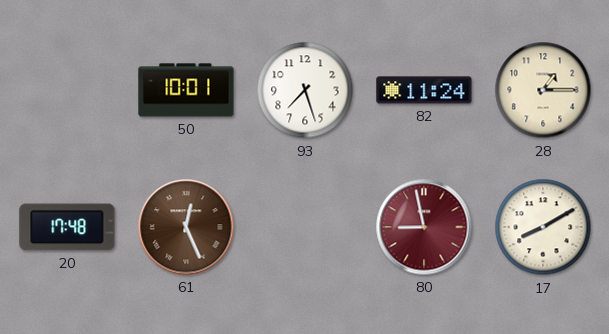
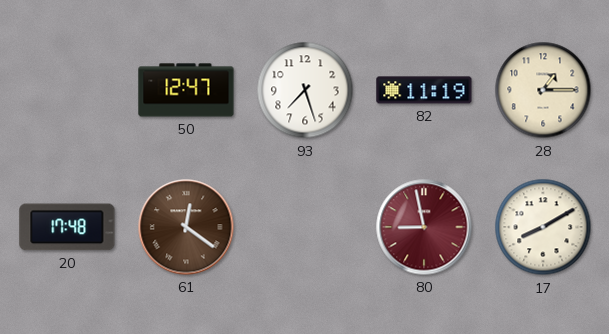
50: 10:01 -> 12:47 (186, 90)
82: 11:24 -> 11:19 (424, 90)
61: 12:26 -> 12:21 (186, 227)
